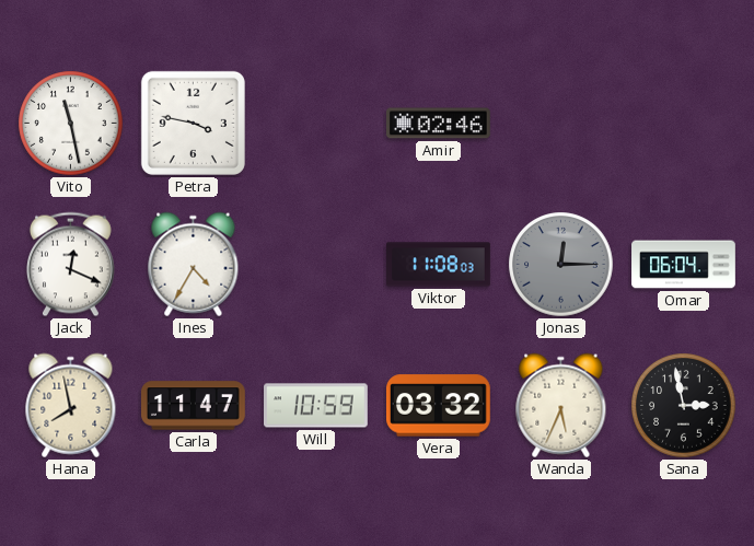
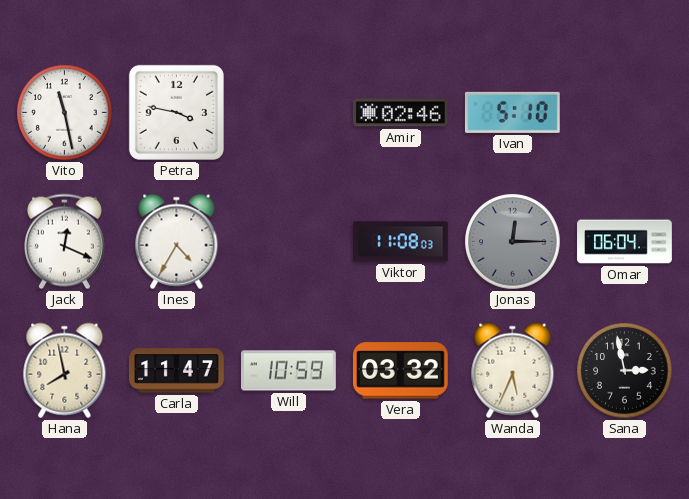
Ivan: none -> 5:10 (512, 112)
